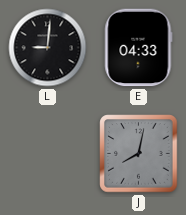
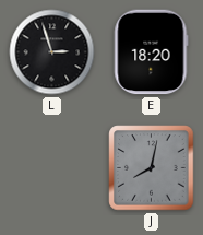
L: 9:01 -> 2:57 (52, 52)
E: 04:33 -> 18:20 (152, 52)
